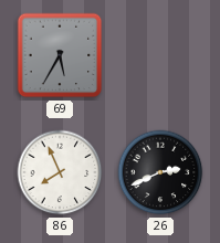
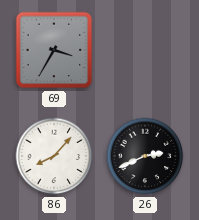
69: 5:35 -> 3:35 (54, 50)
86: 7:56 -> 8:07 (54, 156)
